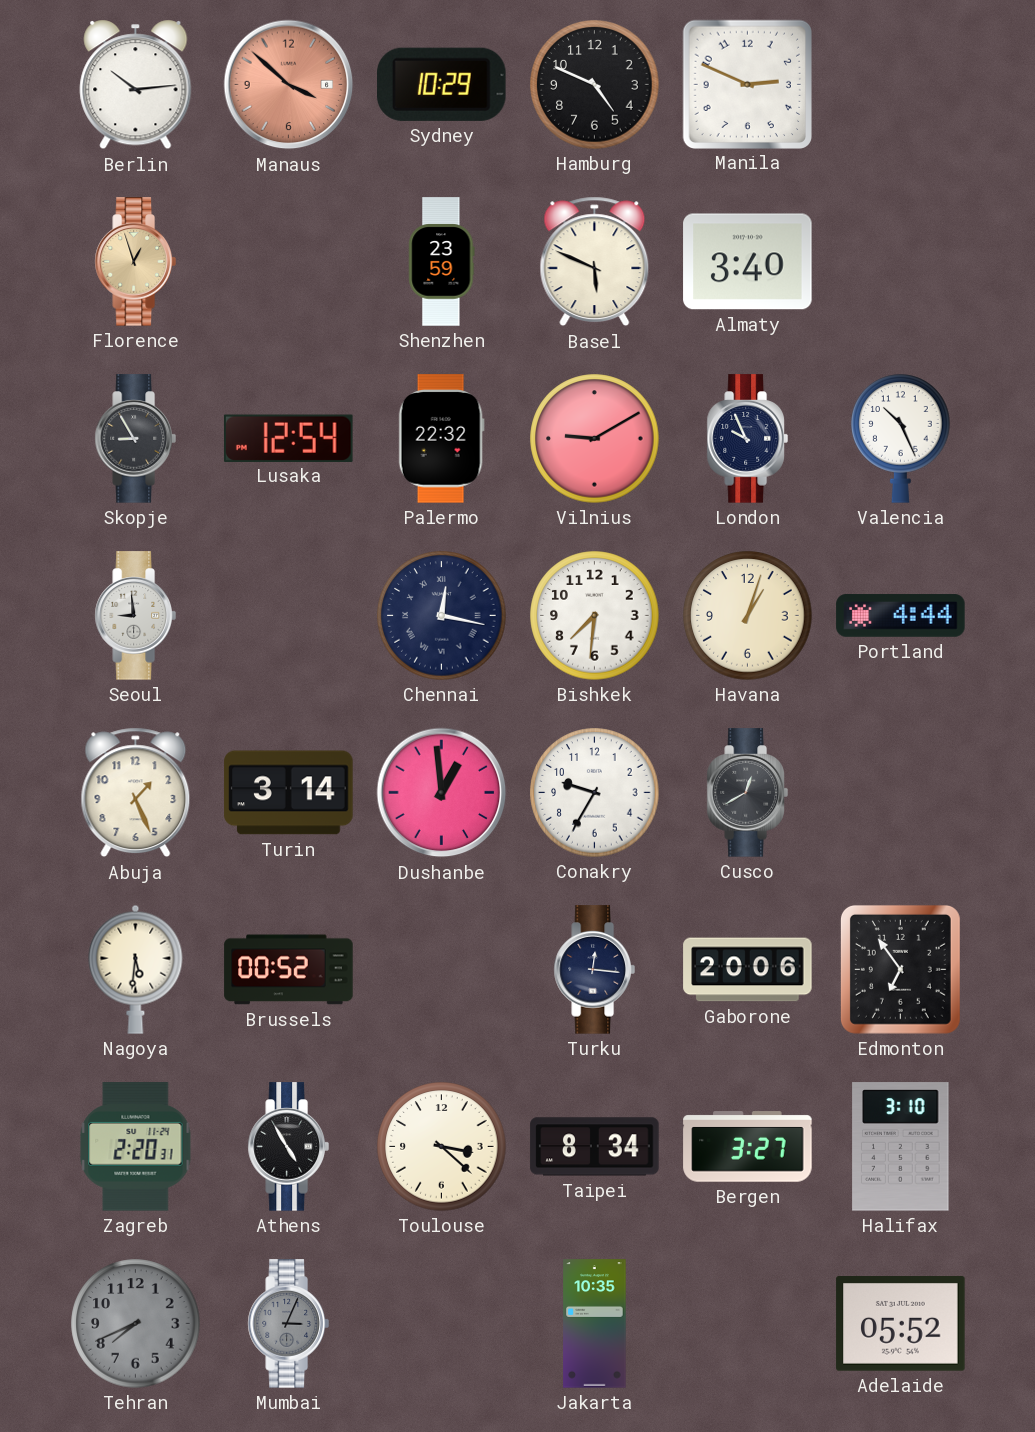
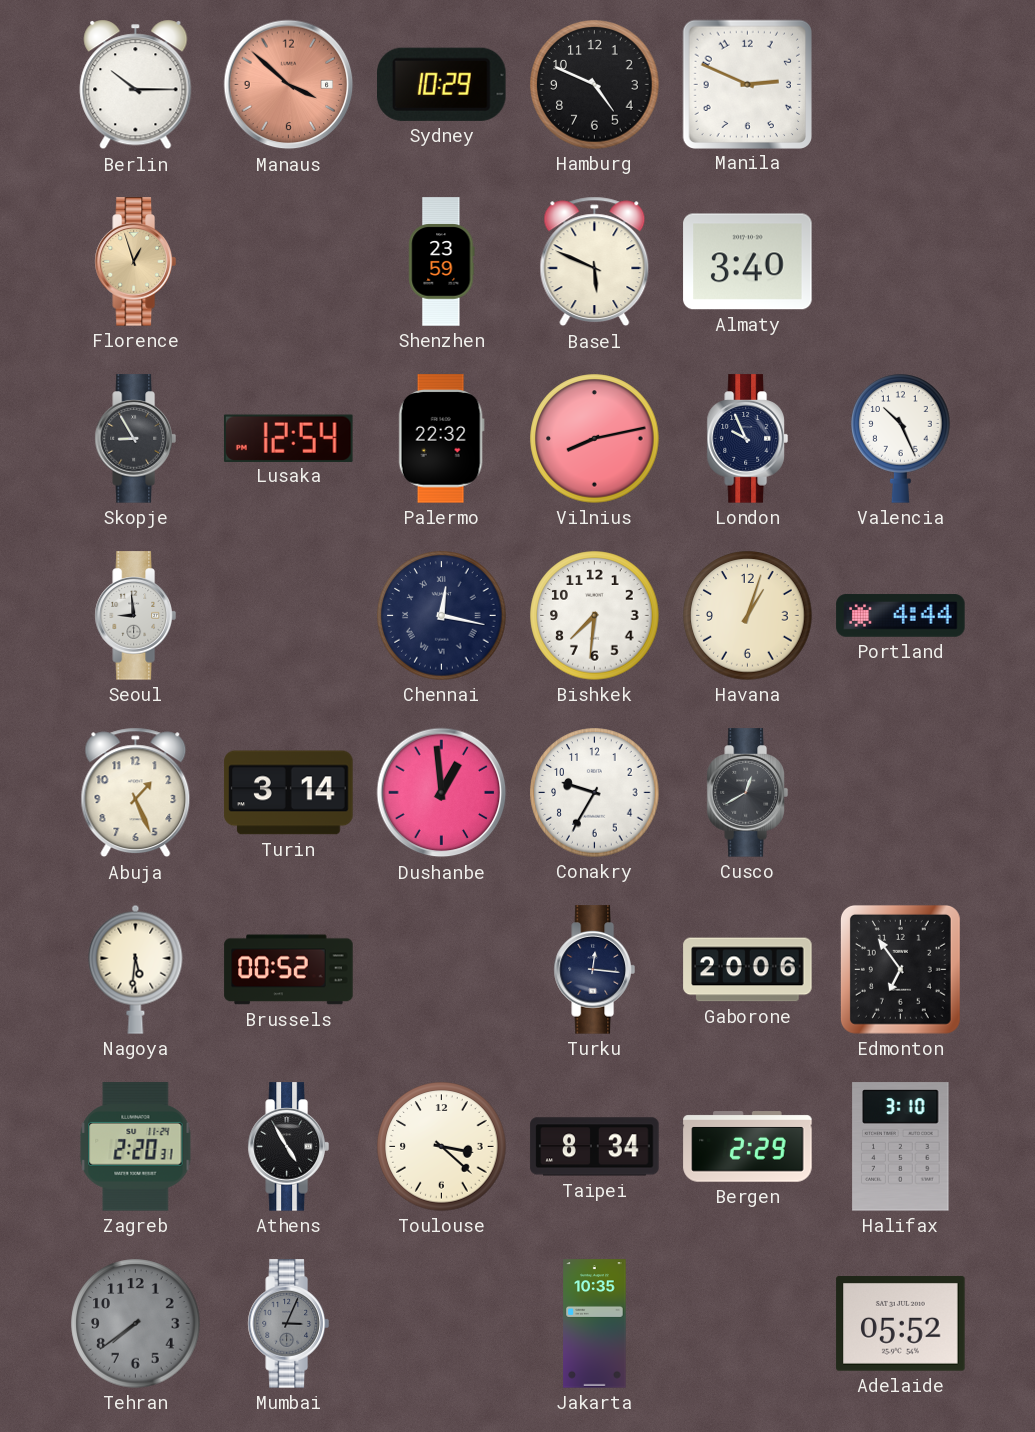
Berlin: 10:14 -> 10:15 (136, 85)
Vilnius: 9:10 -> 8:13 (595, 439)
Bergen: 3:27 -> 2:29 (748, 1147)
Tehran: 7:41 -> 7:39 (136, 1324)
